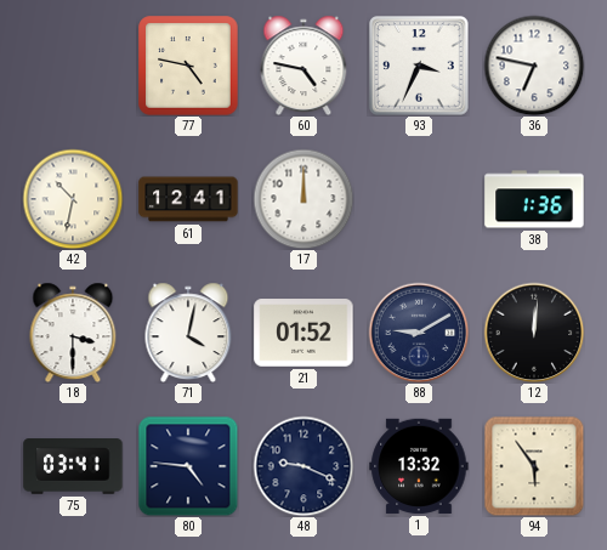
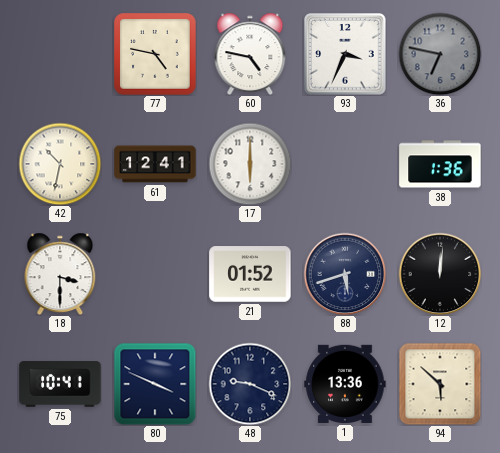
36 dial: white -> grey (440, 54)
17: 12:00 -> 6:00 (250, 164)
71: 4:02 -> none (188, 333)
88: 9:10 -> 5:42 (345, 274)
75: 03:41 -> 10:41 (60, 384)
80: 4:46 -> 3:49 (155, 384)
1: 13:32 -> 13:36 (345, 384)
94: 5:54 -> 5:52 (440, 384)
